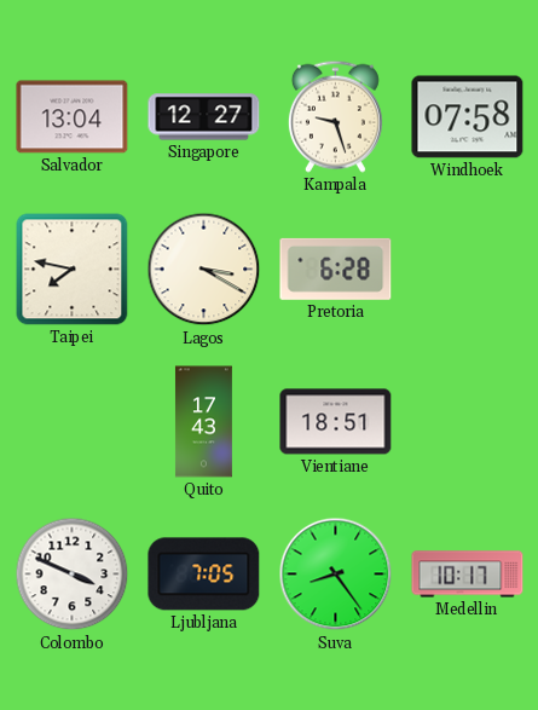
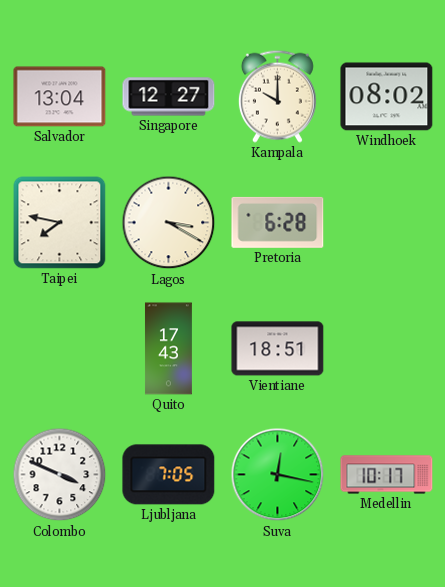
Kampala: 9:27 -> 10:00 (277, 96)
Windhoek: 07:58 -> 08:02 (387, 97)
Suva: 8:24 -> 12:17 (278, 475)
